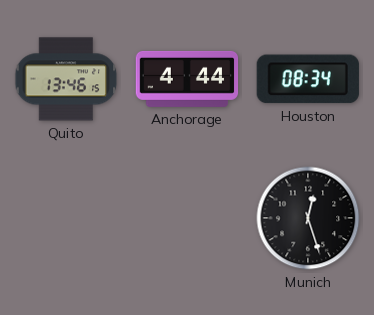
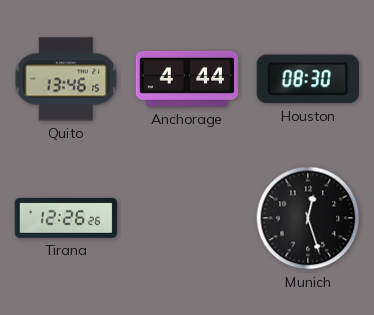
Houston: 08:34 -> 08:30 (308, 79)
Tirana: none -> 12:26 (65, 218)
